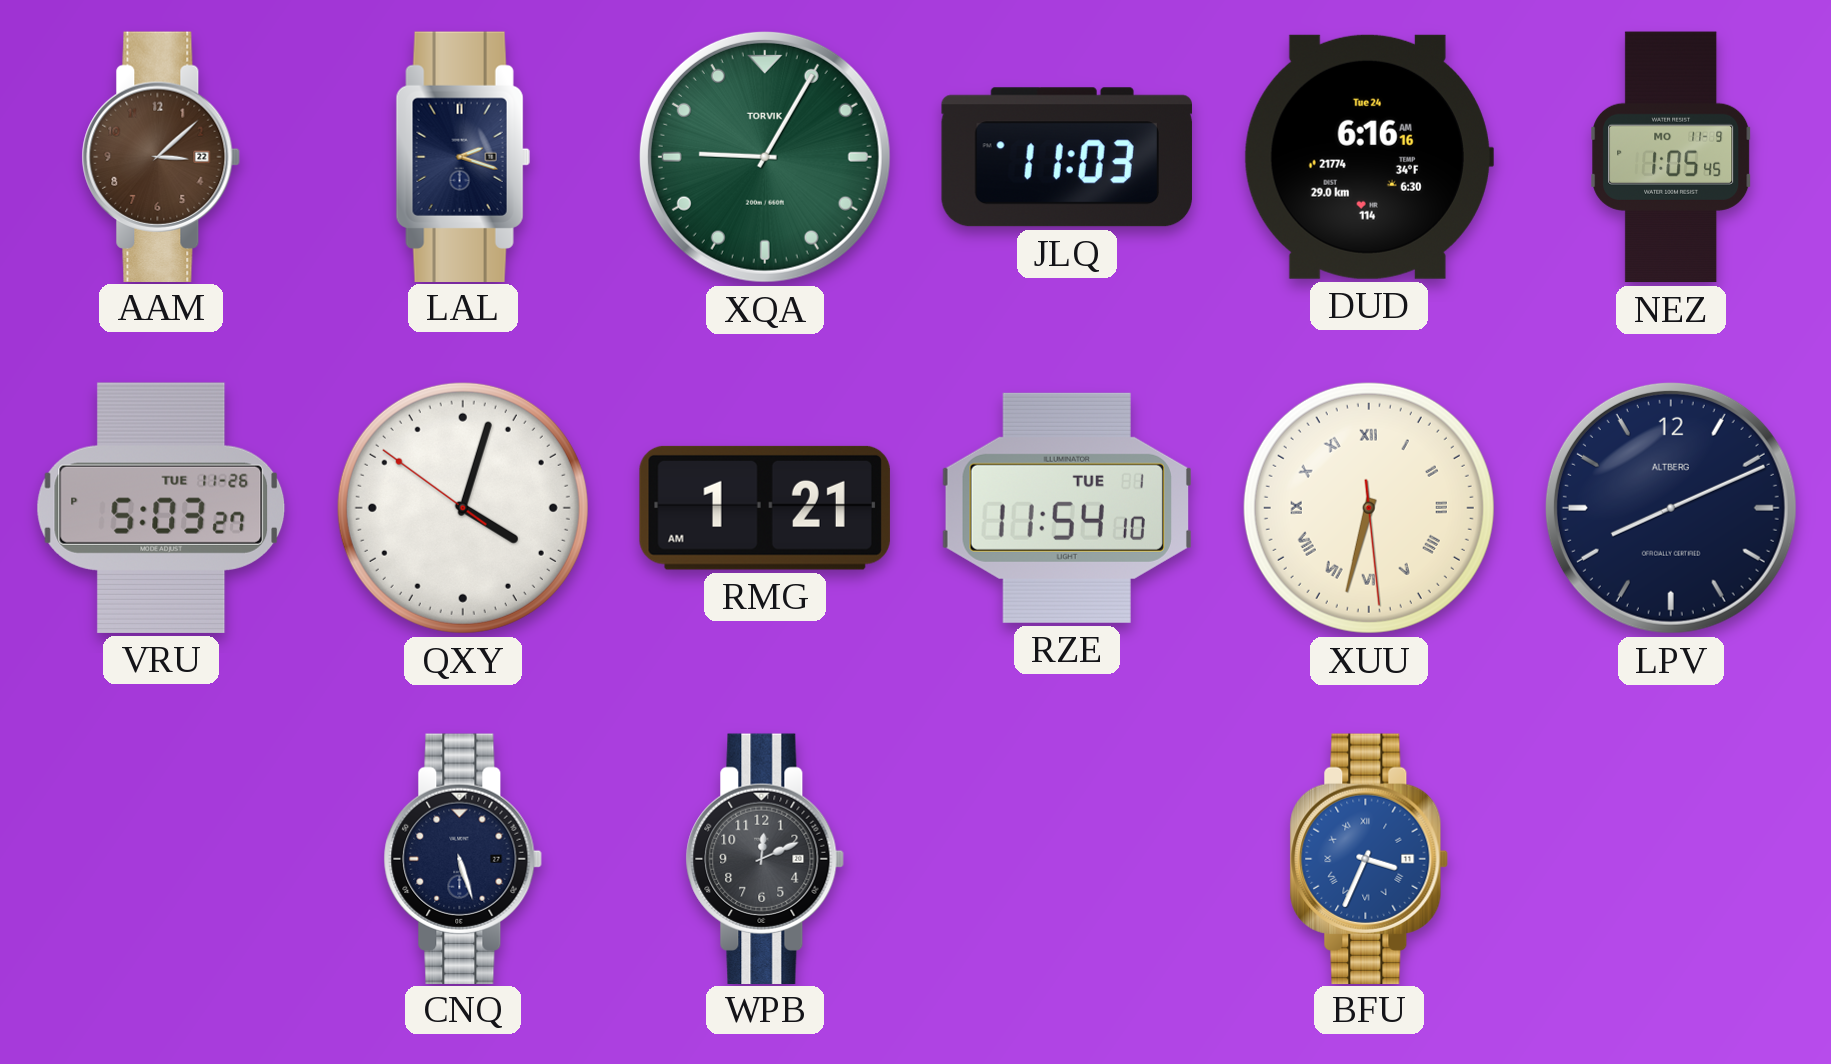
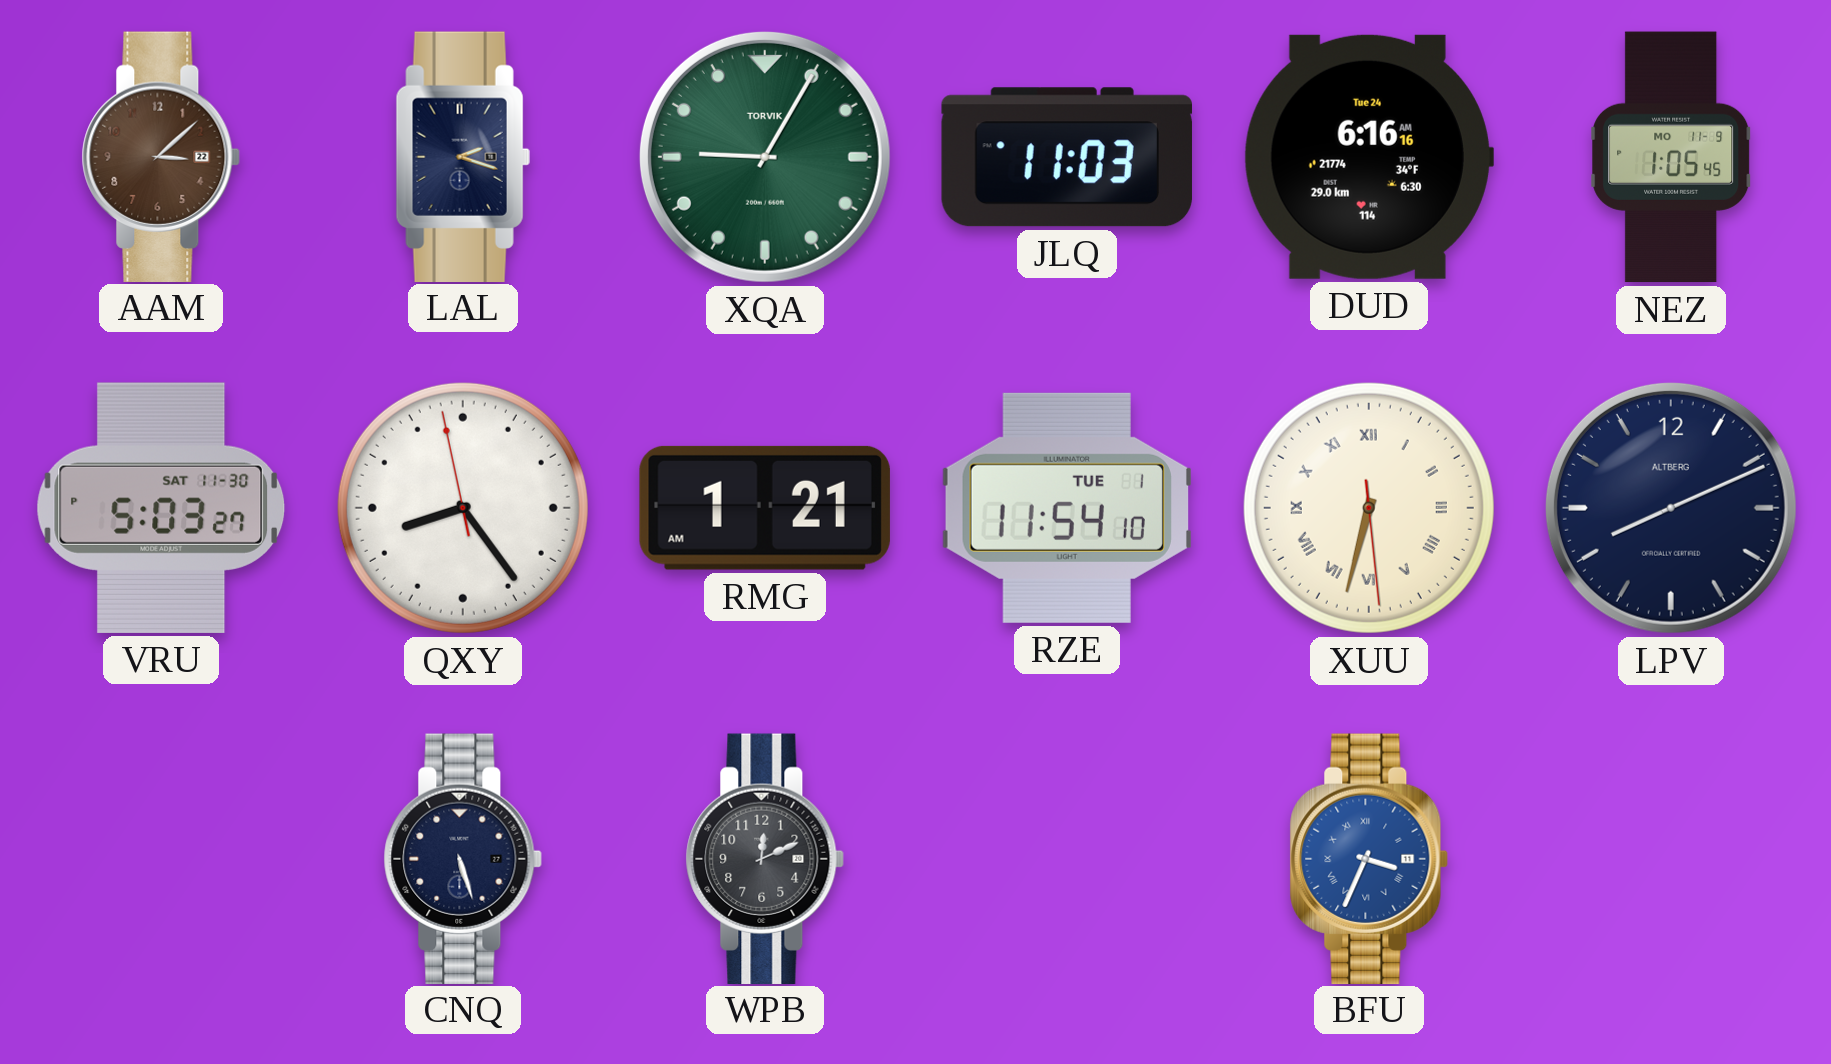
VRU date: TUE 11-26 -> SAT 11-30 (161, 508)
QXY: 4:02 -> 8:23 (463, 508)
